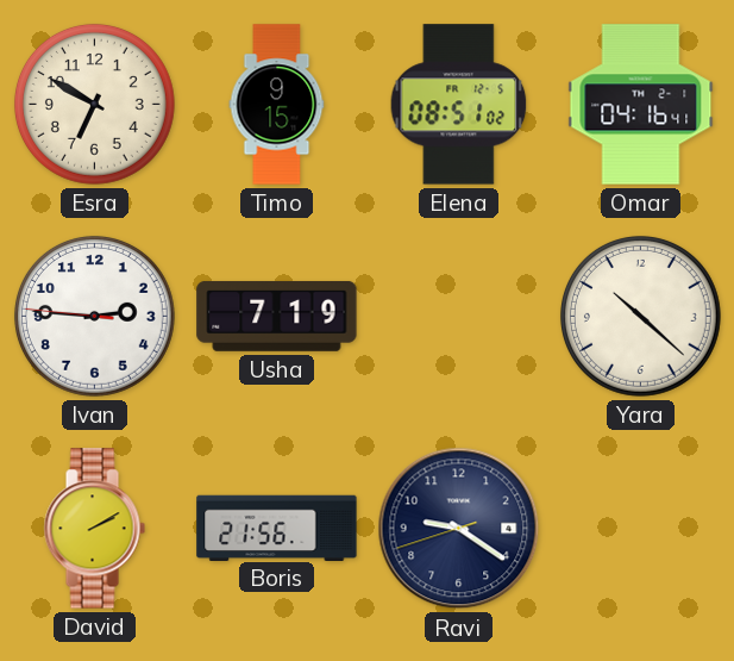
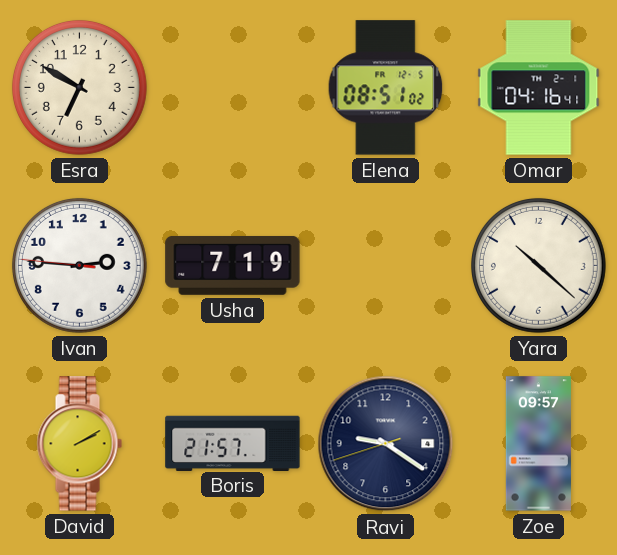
Timo: 9:15 -> none (277, 105)
Boris: 21:56 -> 21:57 (233, 443)
Zoe: none -> 09:57 (538, 444)
